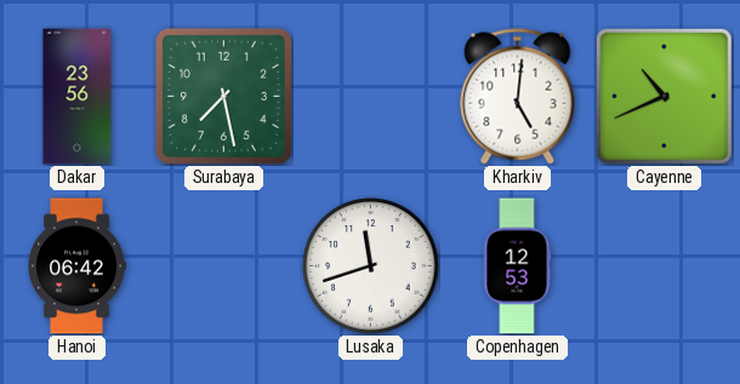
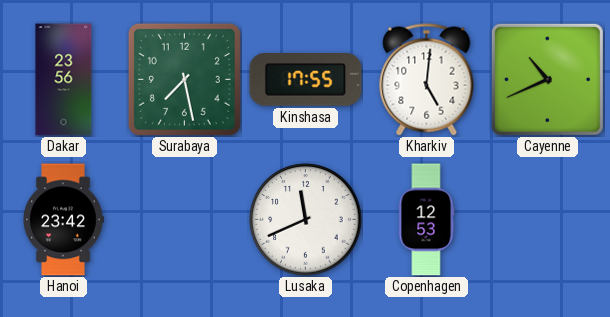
Kinshasa: none -> 17:55 (306, 80)
Hanoi: 06:42 -> 23:42 (63, 220)
Lusaka: 11:42 -> 11:41 (306, 220)
